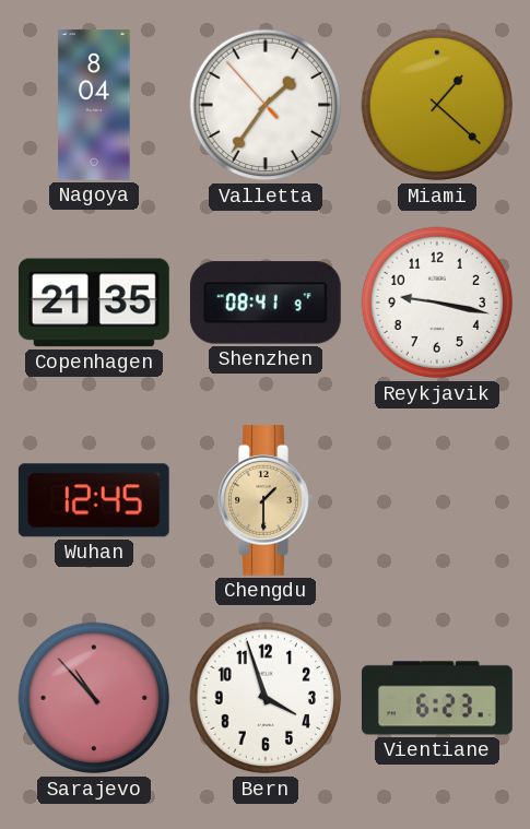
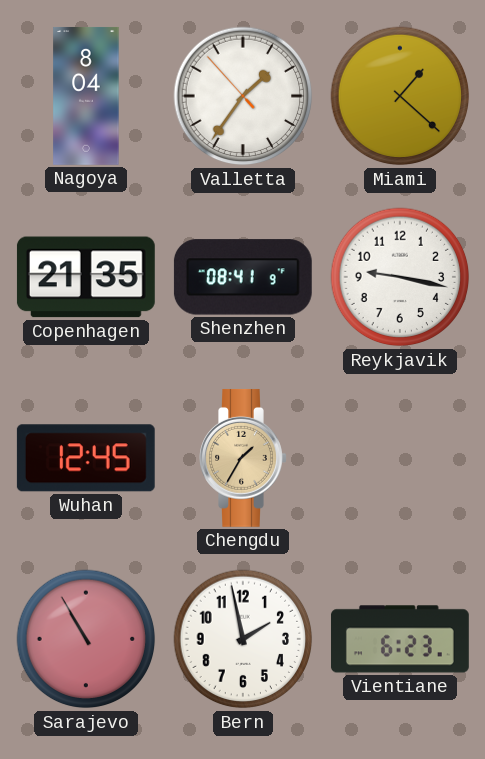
Chengdu: 1:30 -> 1:35 (243, 458)
Sarajevo: 10:53 -> 10:55 (86, 639)
Bern: 3:57 -> 1:58 (243, 639)
